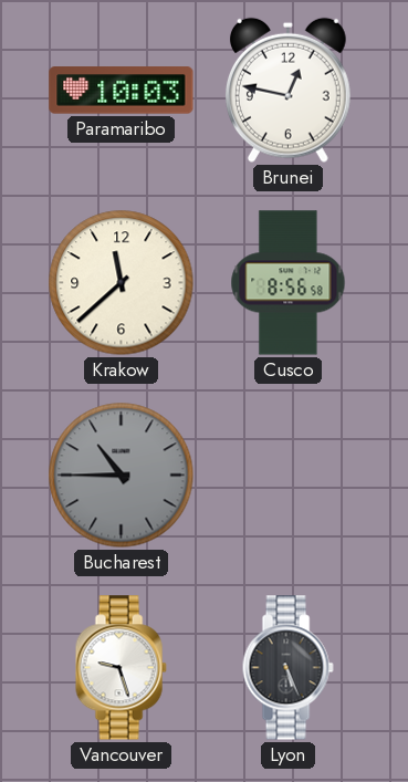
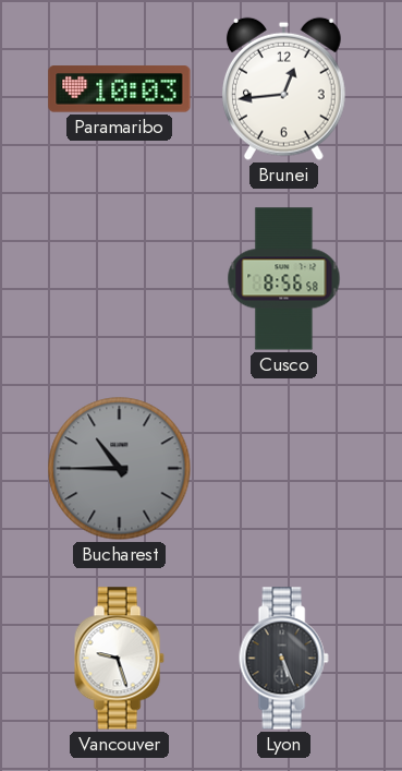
Brunei: 12:47 -> 12:44 (283, 88)
Krakow: 11:38 -> none (122, 283)
